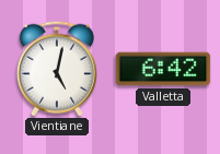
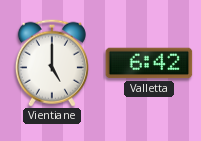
Vientiane: 5:02 -> 5:00 (52, 63)
